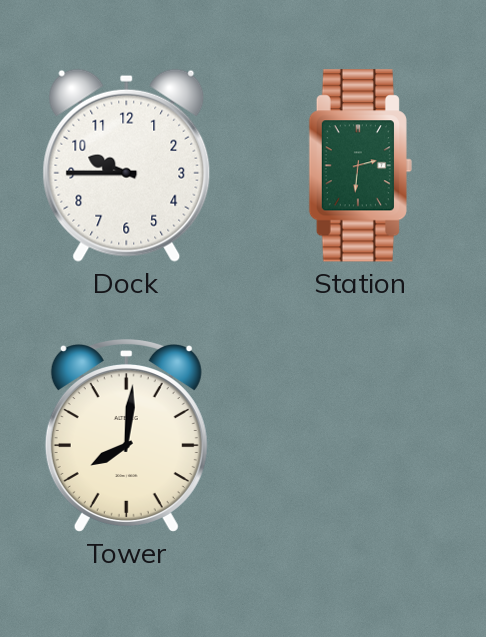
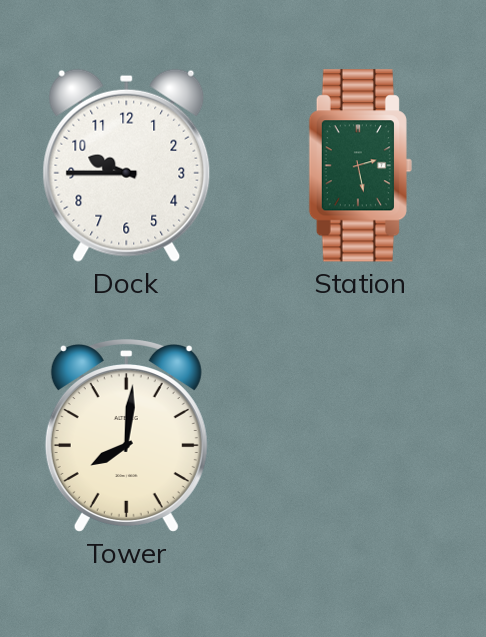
Station: 2:31 -> 2:28 (360, 166)
